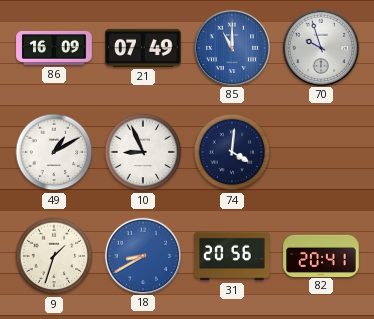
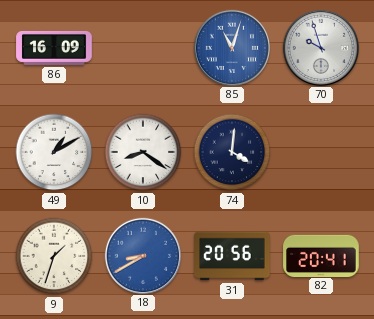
21: 07:49 -> none (143, 48)
85: 11:00 -> 11:03 (231, 47)
10: 8:56 -> 8:21 (143, 152)
